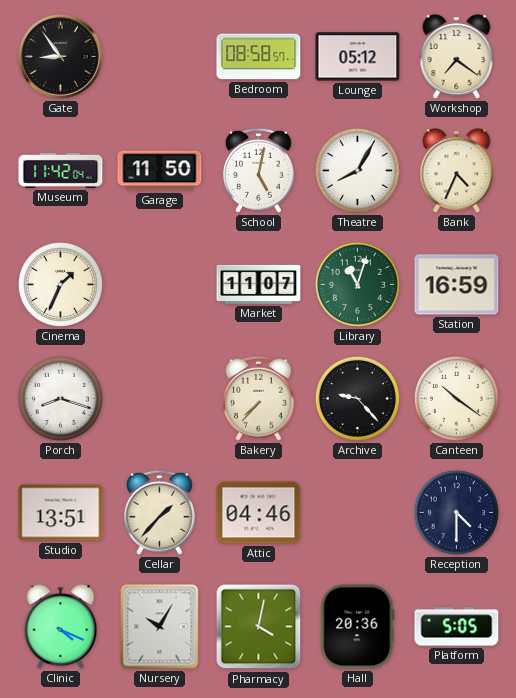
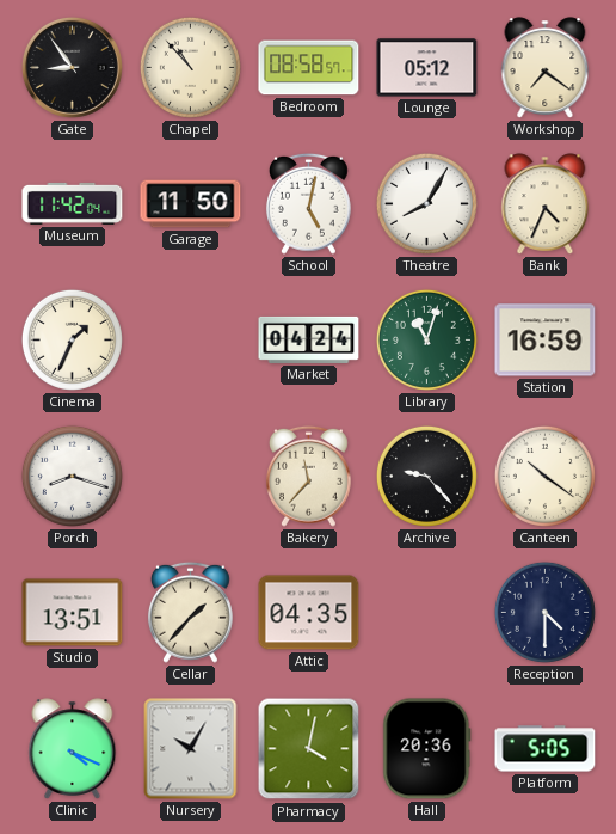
Chapel: none -> 10:53 (190, 67)
Market: 11:07 -> 04:24 (309, 339)
Bakery: 7:37 -> 11:37 (308, 476)
Attic: 04:46 -> 04:35 (309, 613)
